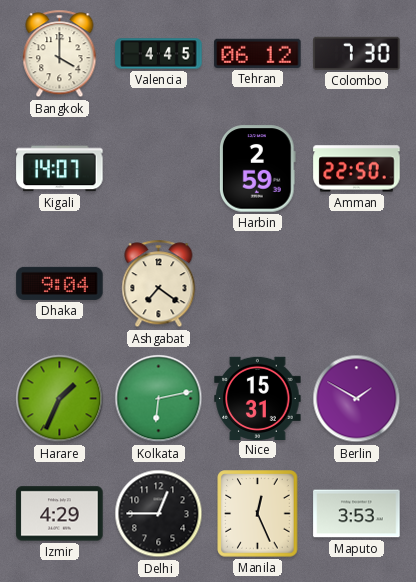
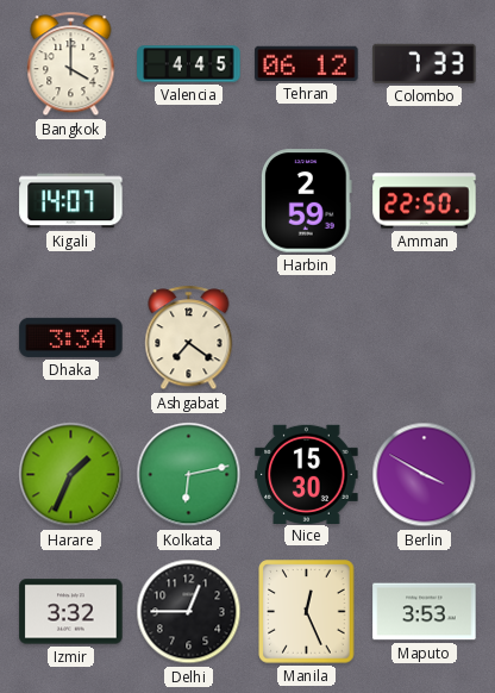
Colombo: 7:30 -> 7:33 (425, 63)
Dhaka: 9:04 -> 3:34 (71, 337)
Nice: 15:31 -> 15:30 (307, 474)
Berlin: 1:50 -> 3:50 (425, 475)
Izmir: 4:29 -> 3:32 (71, 612)
